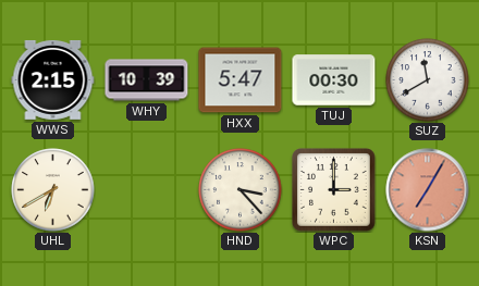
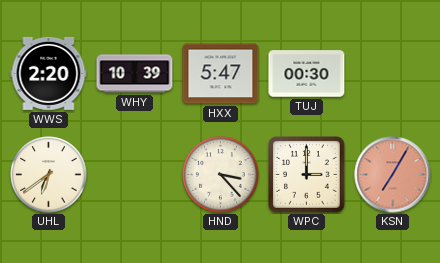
WWS: 2:15 -> 2:20 (49, 73)
SUZ: 11:40 -> none (428, 80)
UHL: 6:40 -> 6:39 (49, 175)
